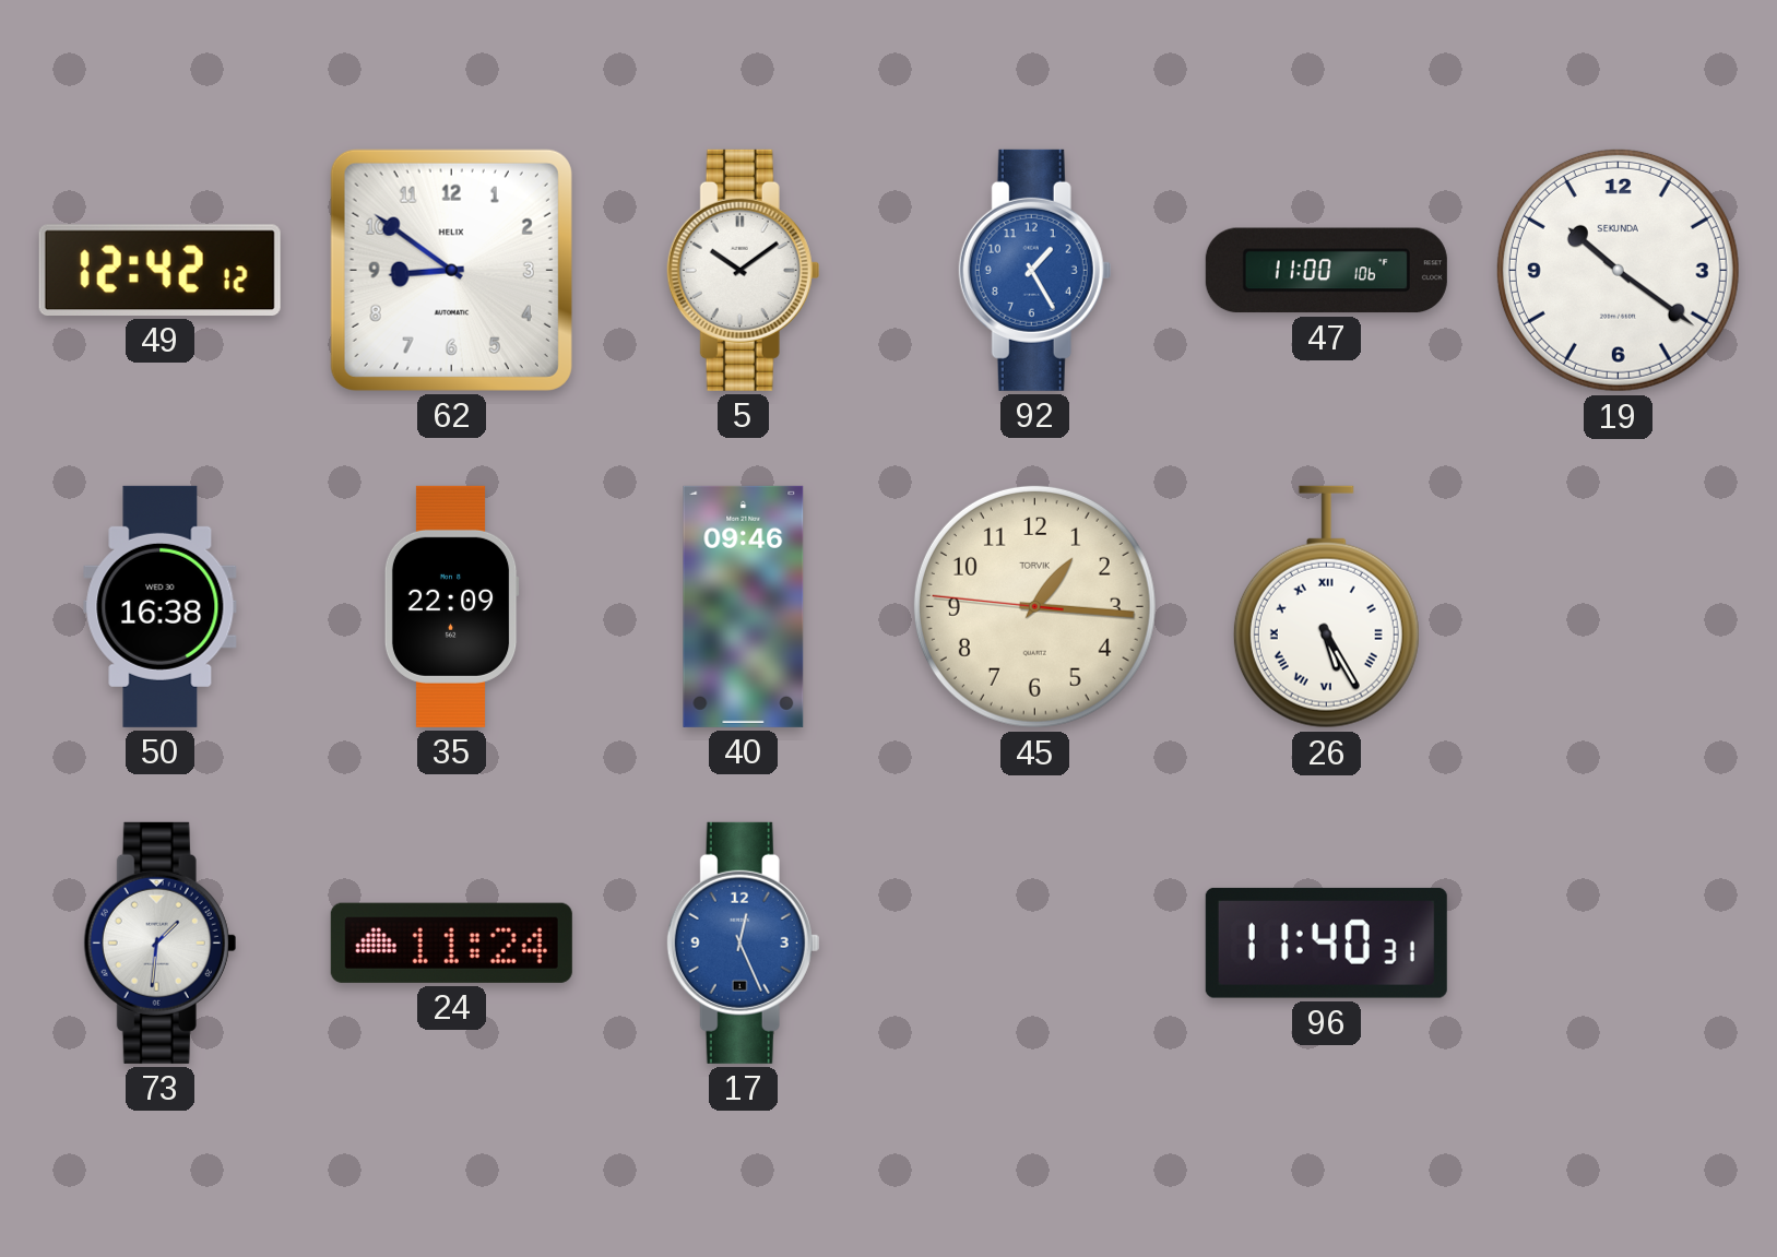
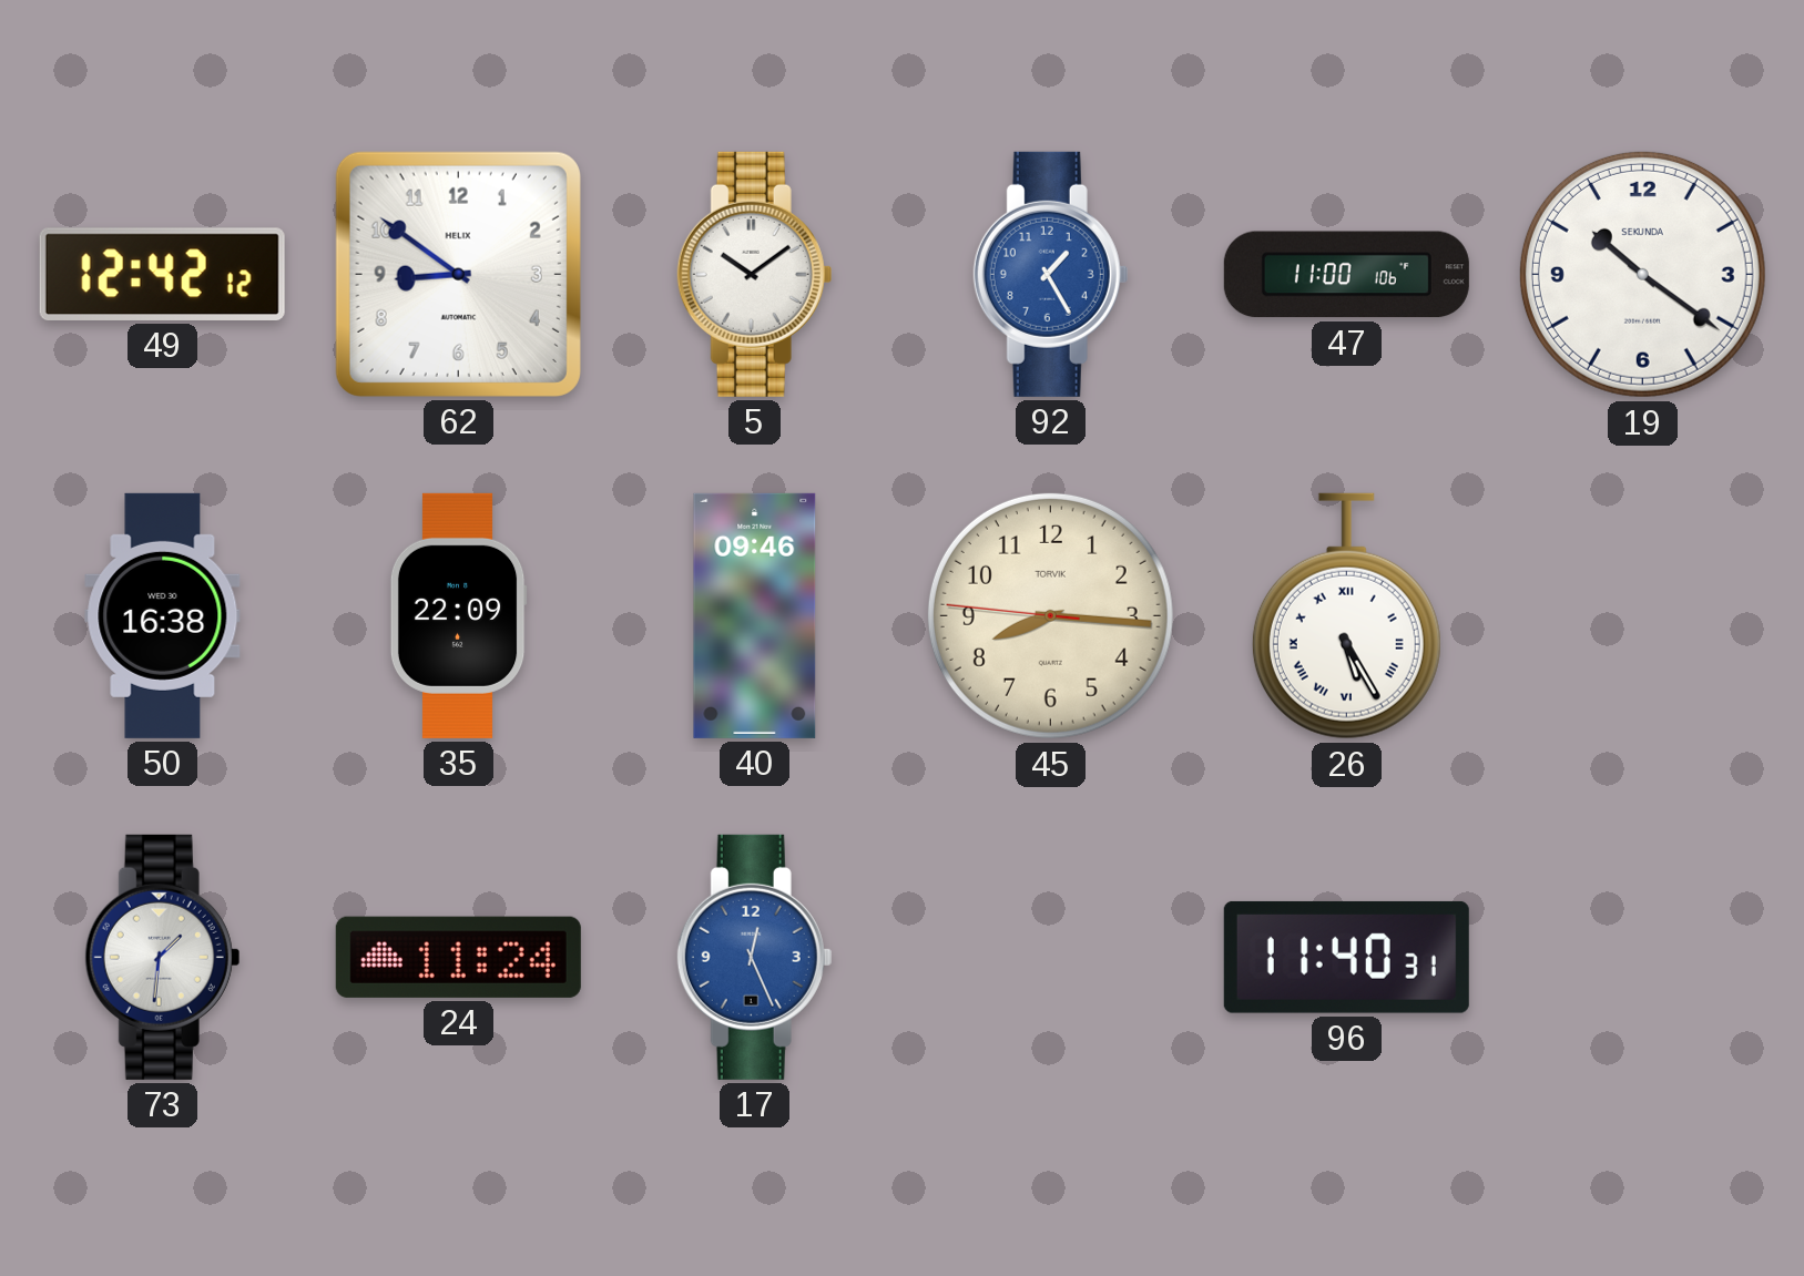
45: 1:15 -> 8:15 (1050, 615)
